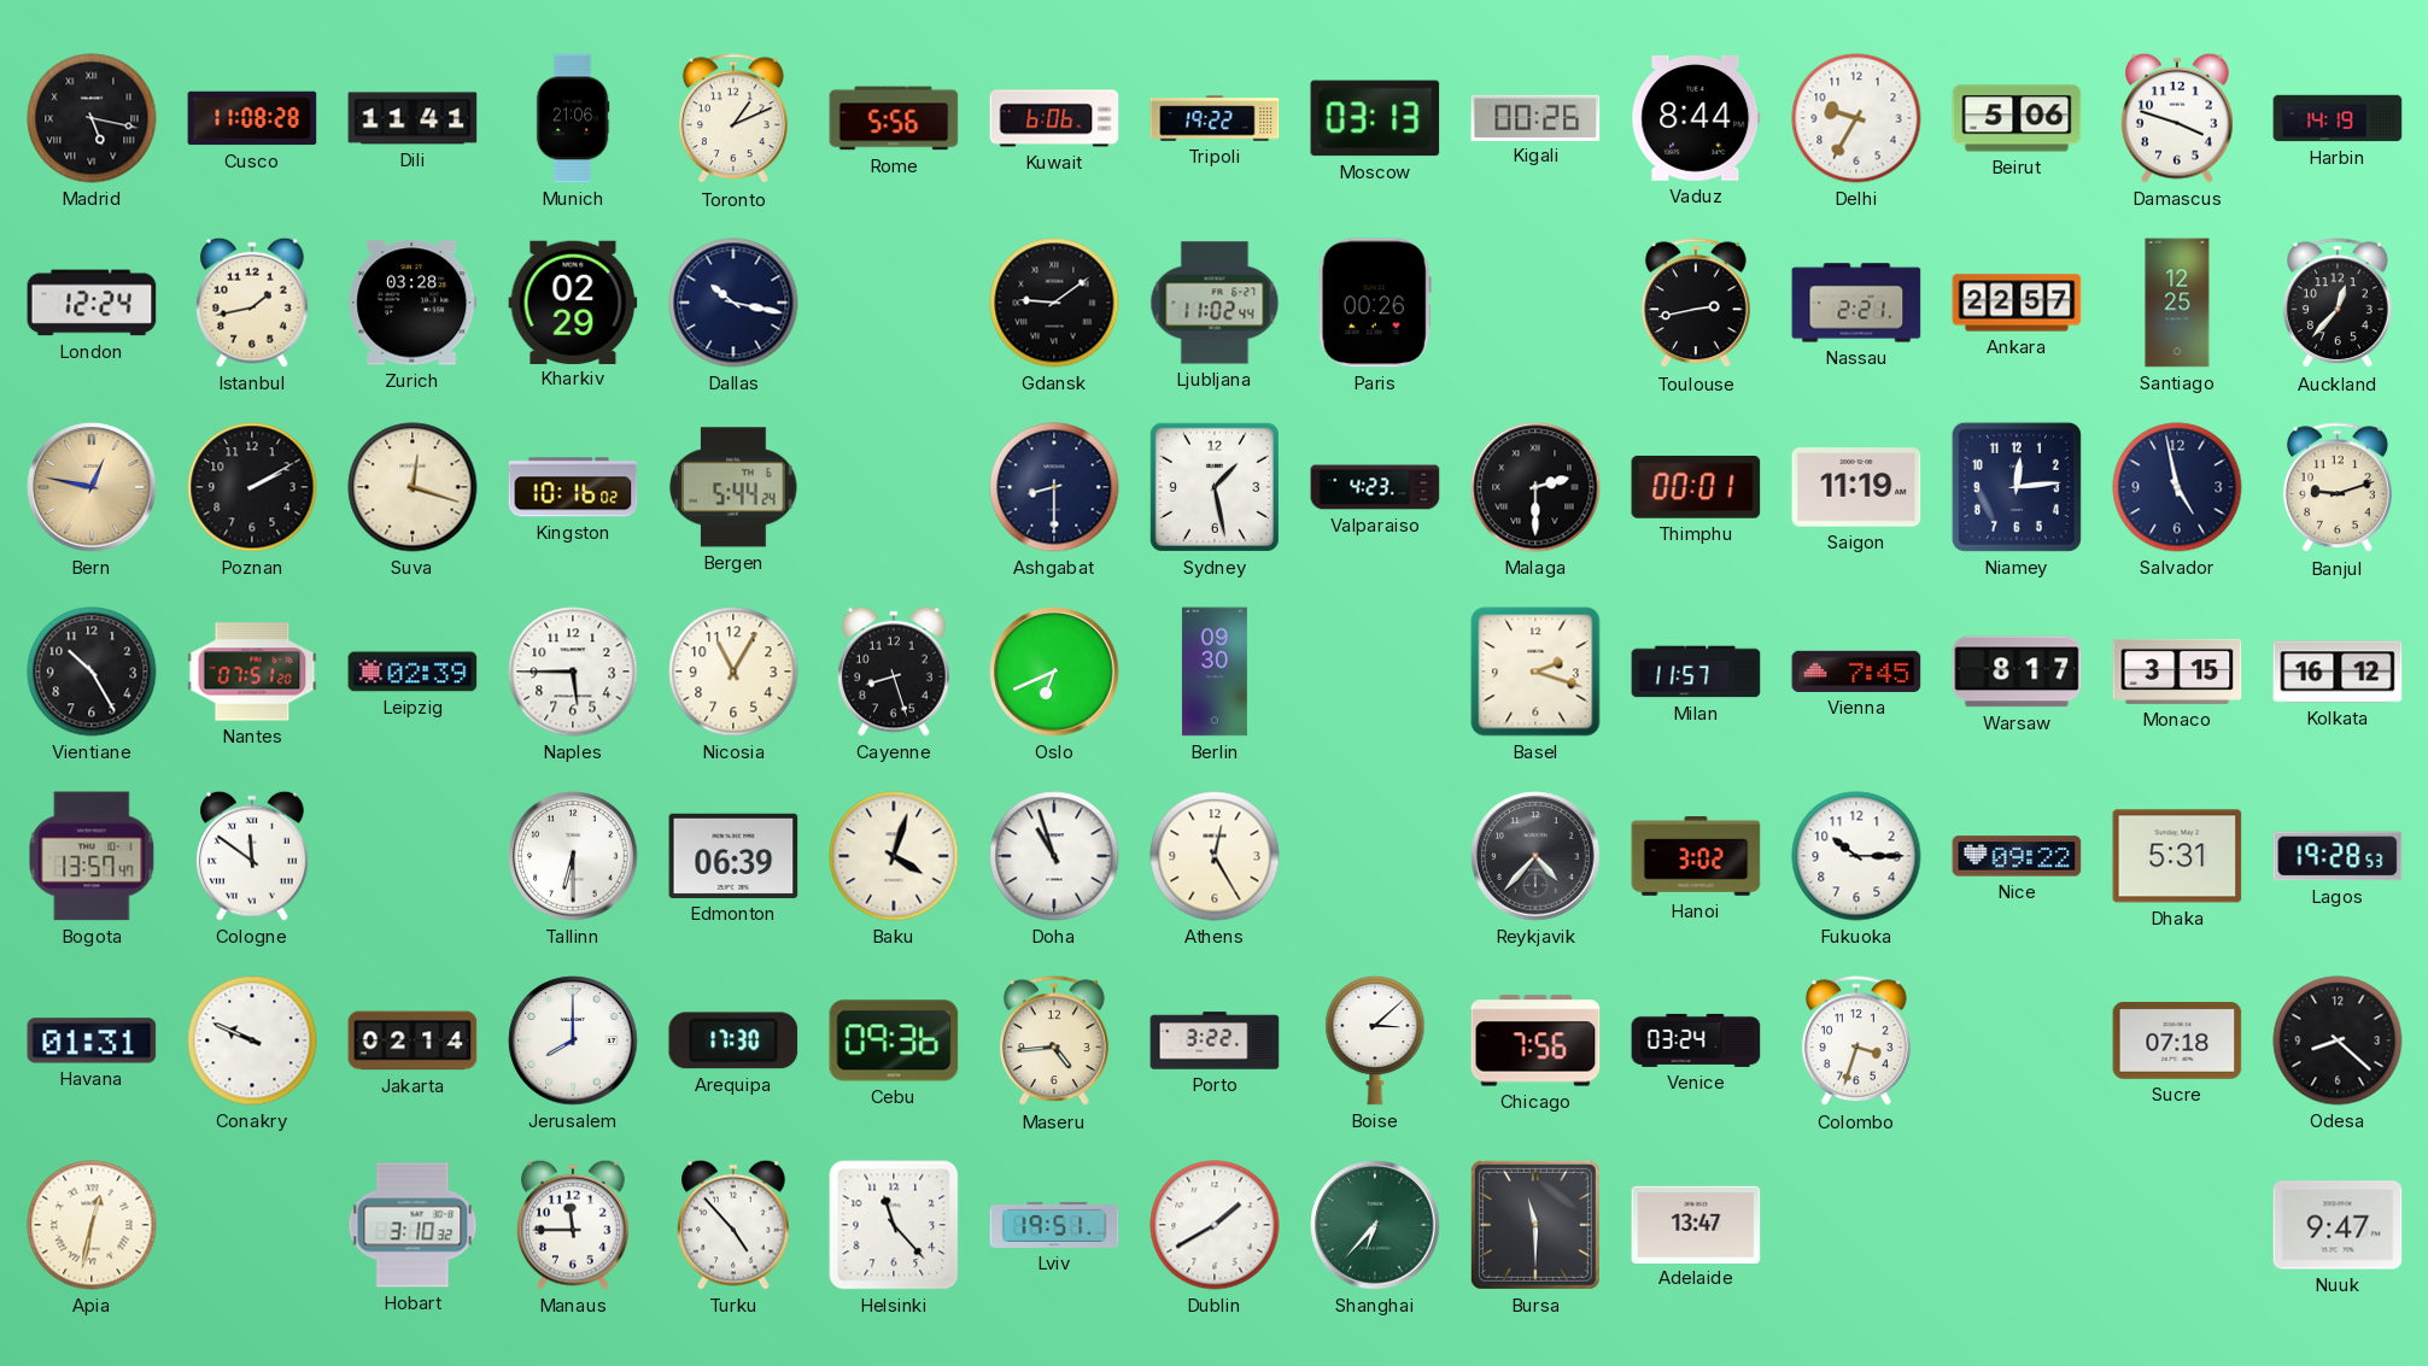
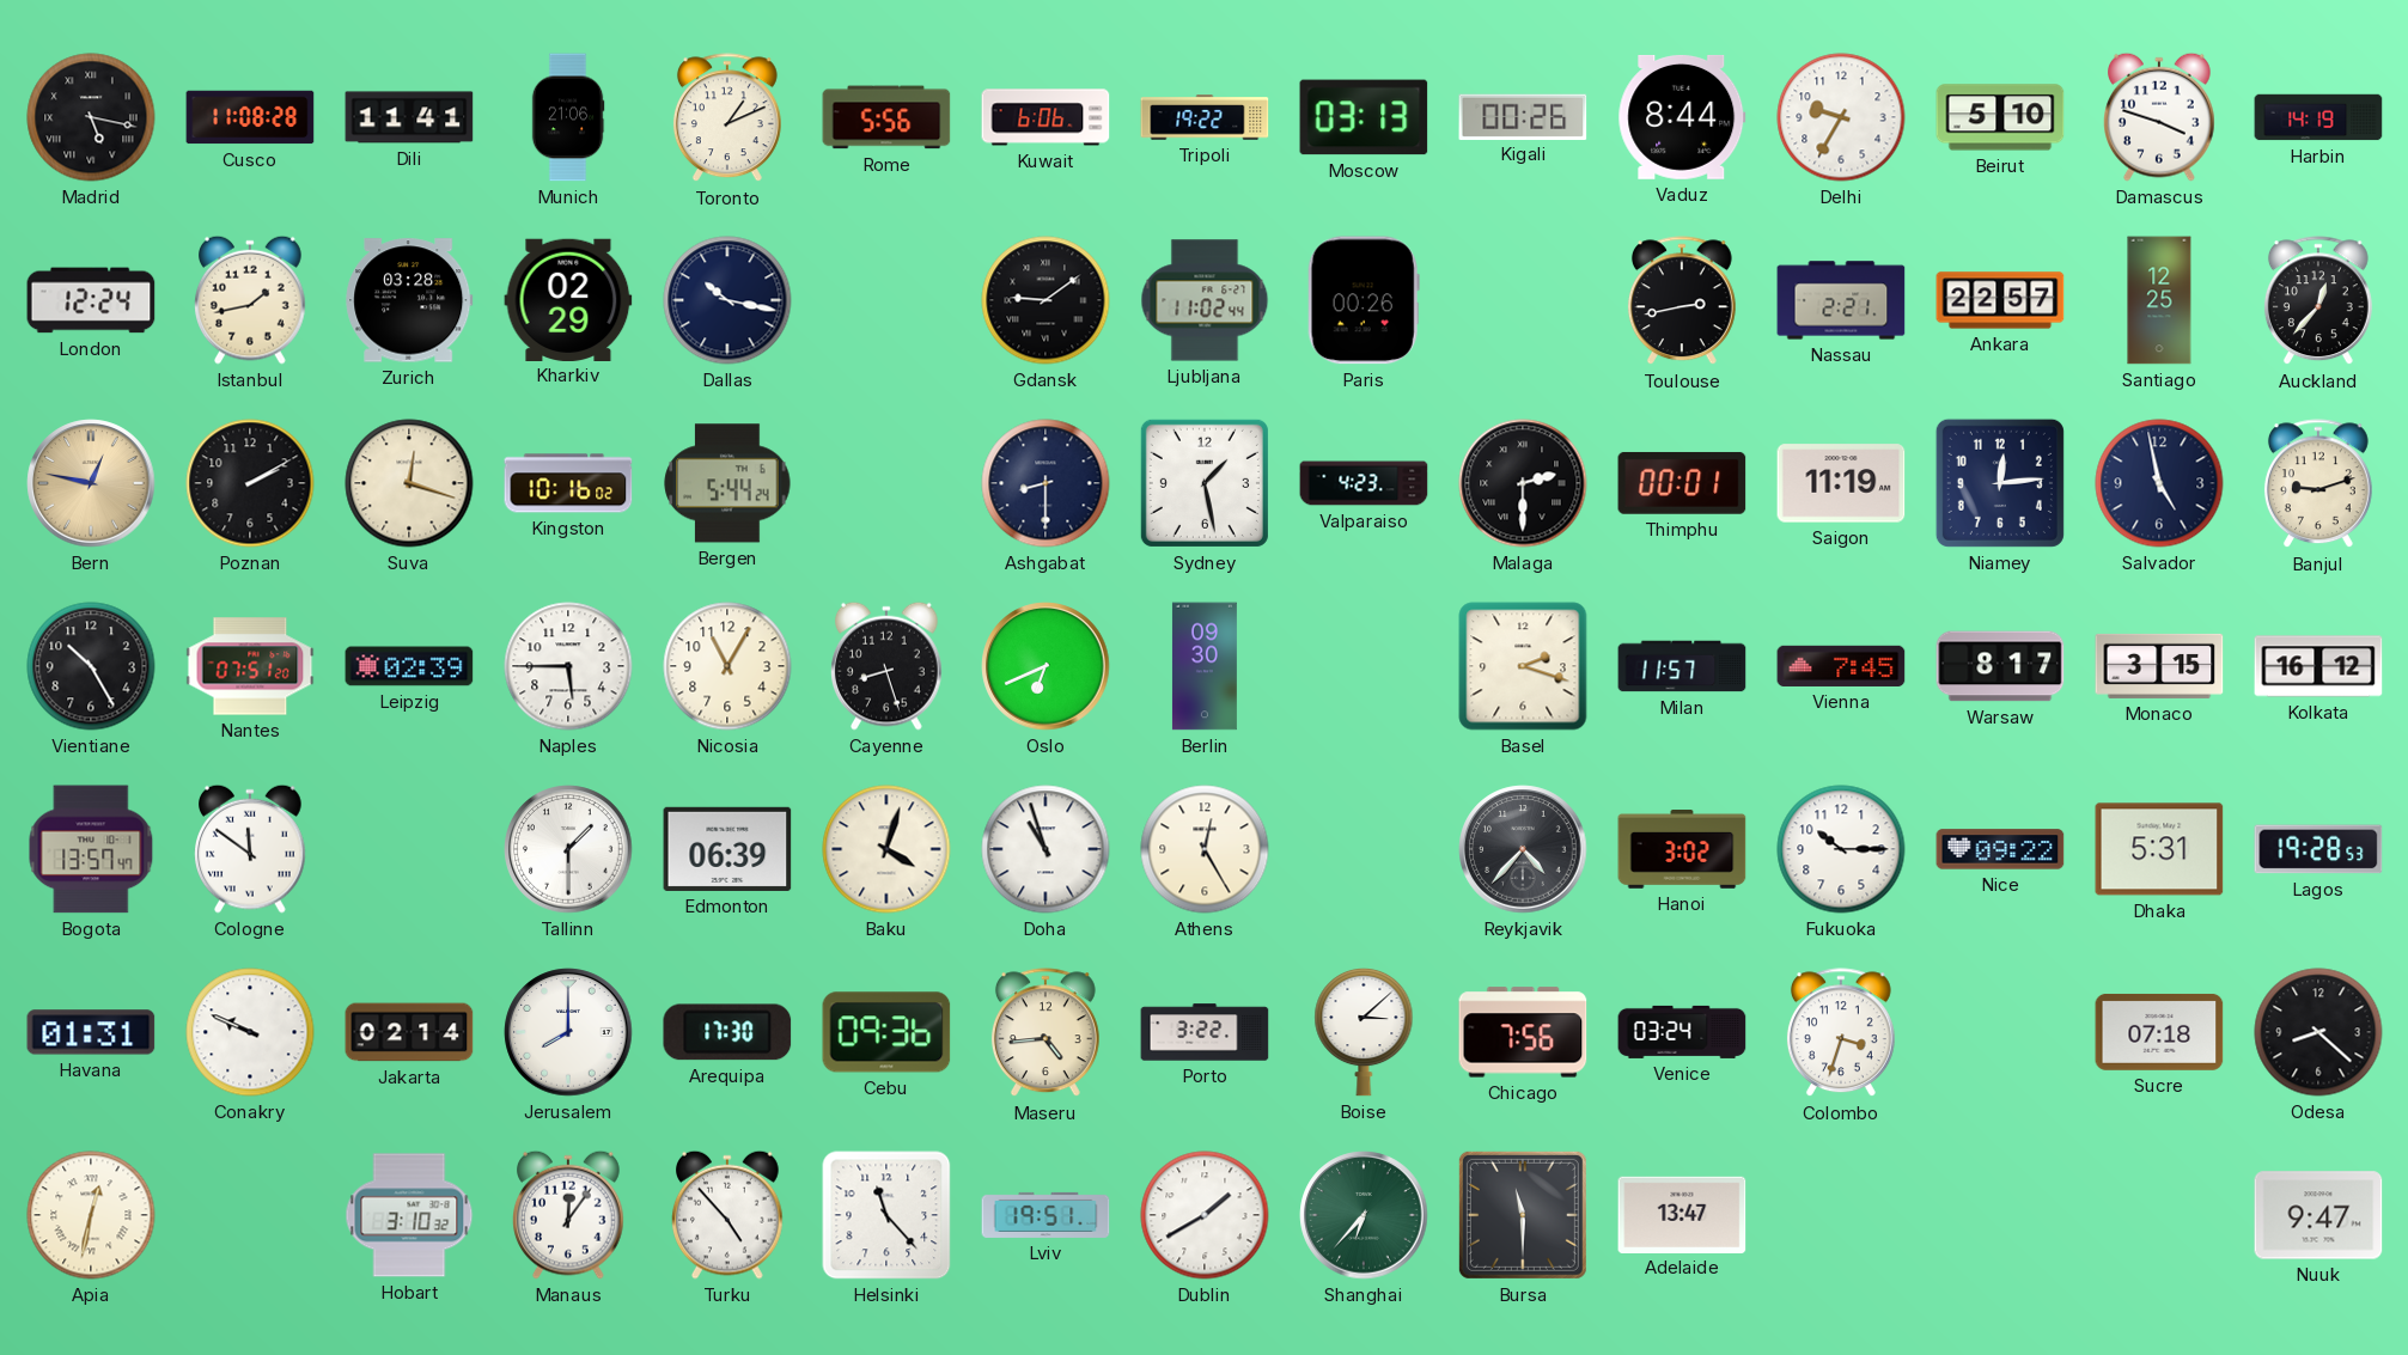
Beirut: 5:06 -> 5:10 (2000, 117)
Tallinn: 6:30 -> 1:30 (568, 849)
Manaus: 11:45 -> 12:06 (569, 1215)
